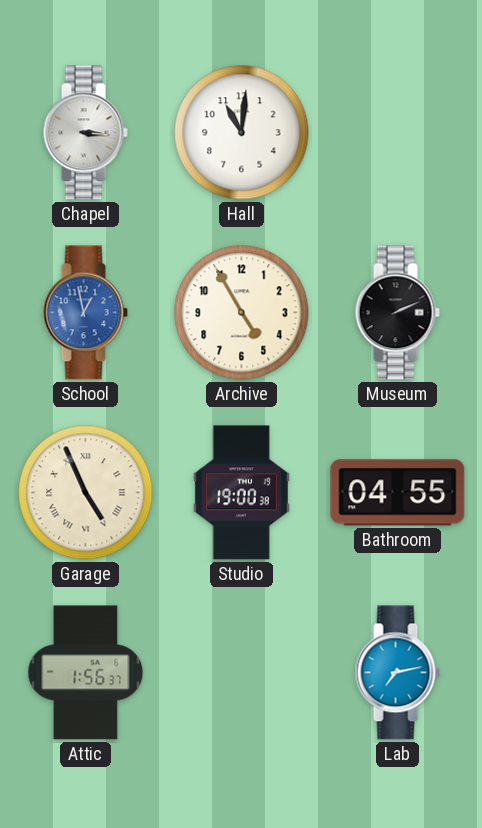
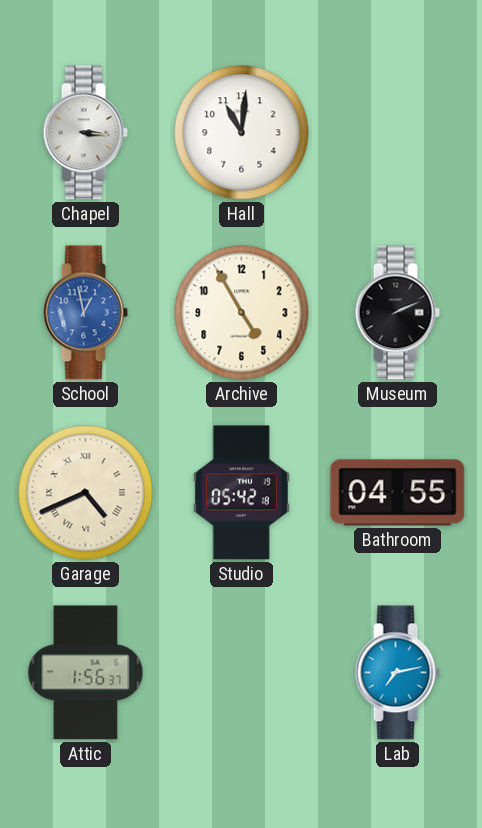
Garage: 4:56 -> 4:41 (86, 493)
Studio: 19:00 -> 05:42 (241, 493)
